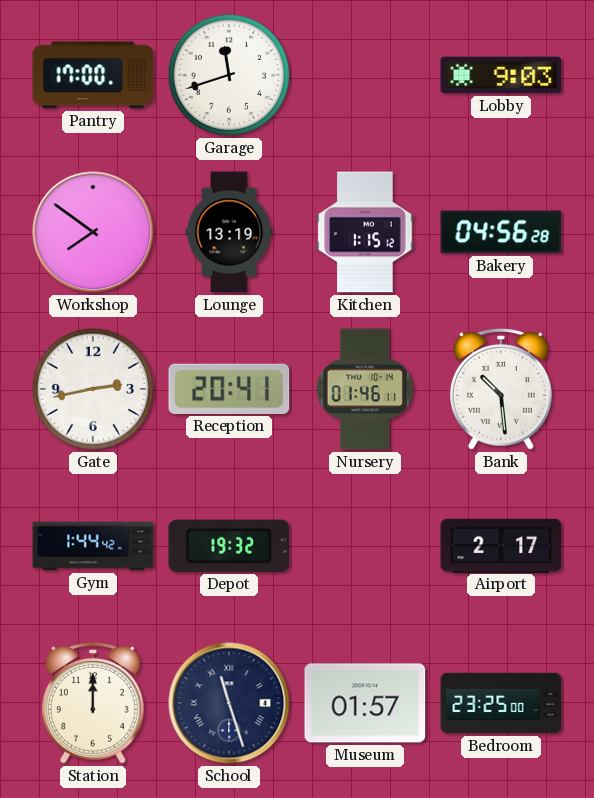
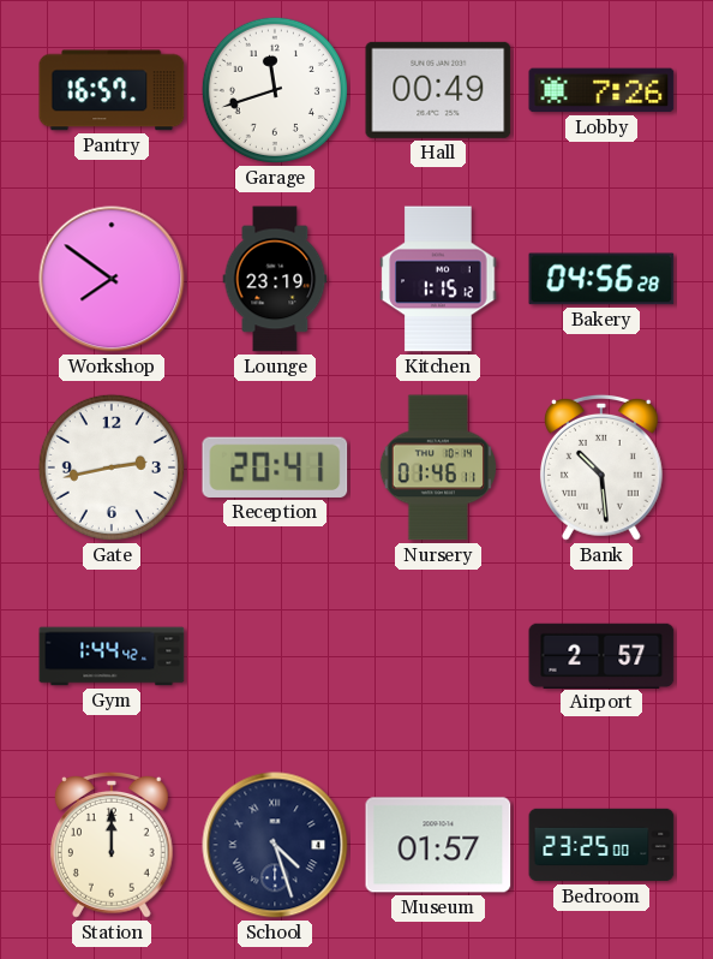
Pantry: 17:00 -> 16:57 (112, 90)
Hall: none -> 00:49 (438, 90)
Lobby: 9:03 -> 7:26 (601, 90)
Lounge: 13:19 -> 23:19 (275, 279)
Depot: 19:32 -> none (229, 546)
Airport: 2:17 -> 2:57 (601, 655)
School: 11:27 -> 4:27 (275, 845)
